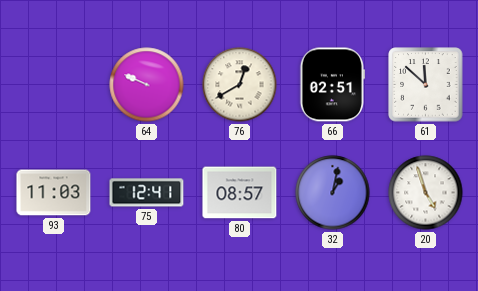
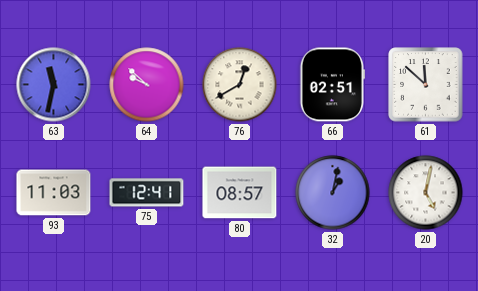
63: none -> 11:32 (54, 85)
64: 9:49 -> 9:52 (147, 85)
20: 4:57 -> 5:02 (426, 193)
